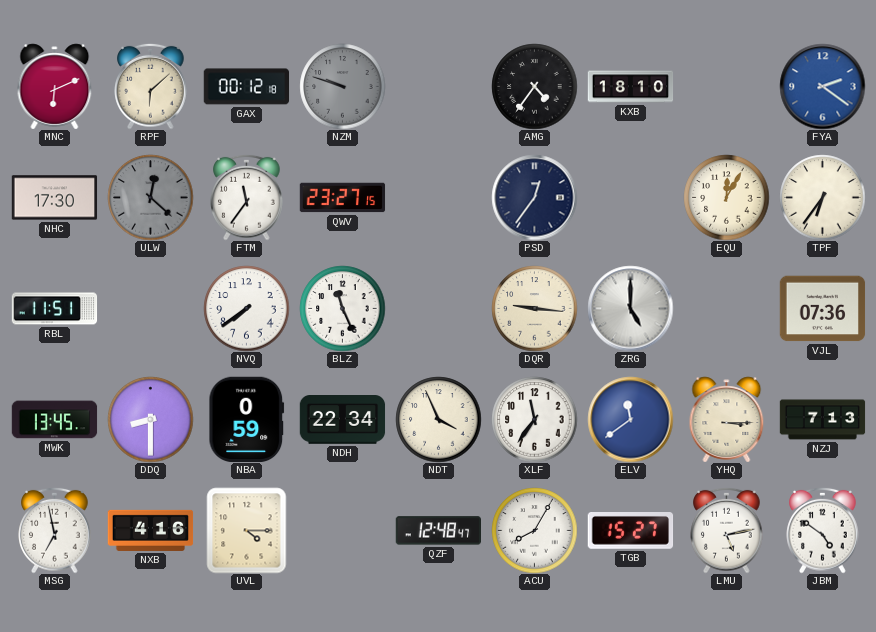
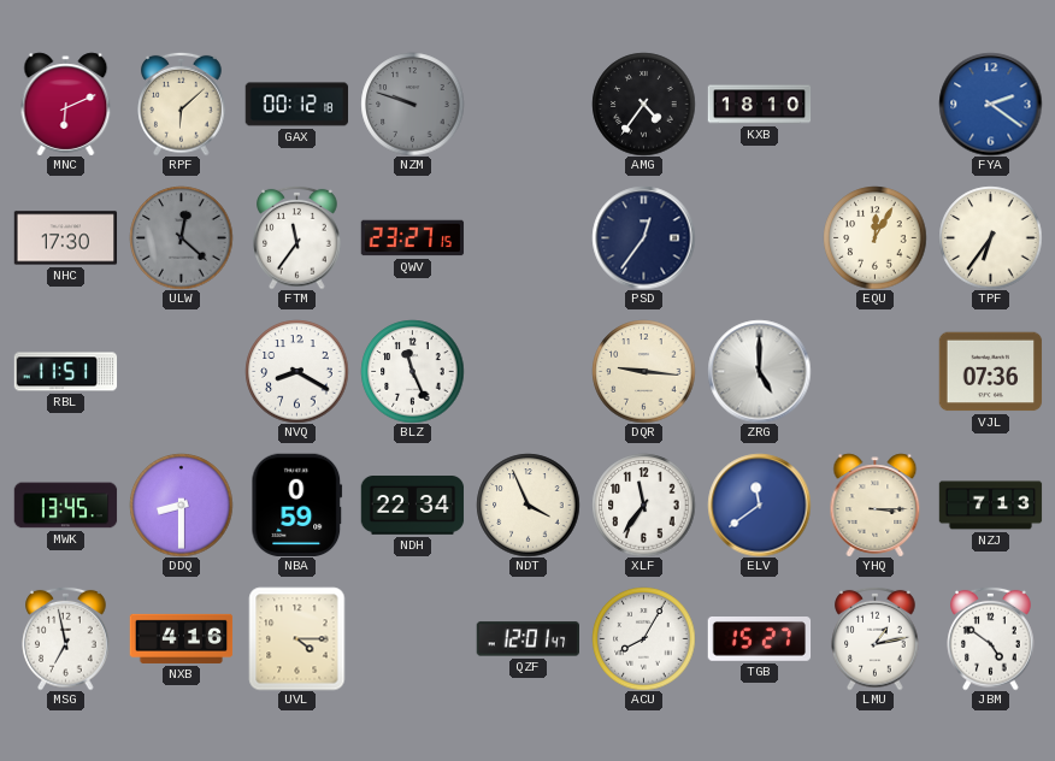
NVQ: 7:39 -> 8:20 (296, 371)
QZF: 12:48 -> 12:01 (527, 639)
LMU: 5:13 -> 1:13 (876, 638)
